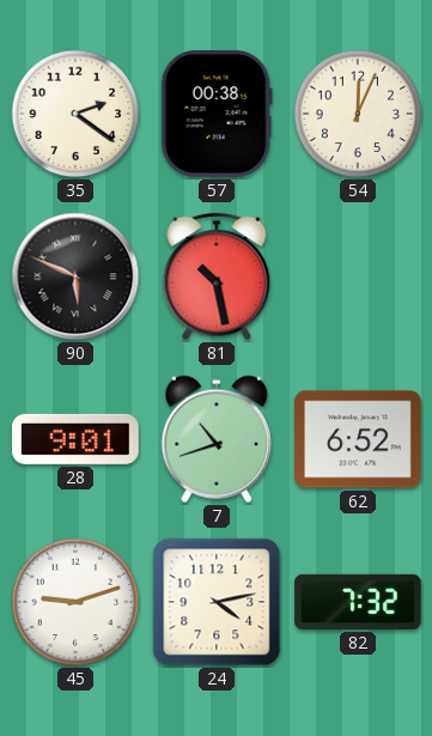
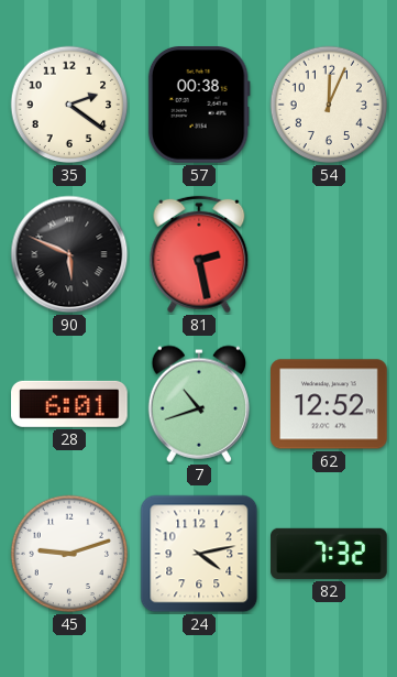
81: 10:28 -> 2:28 (199, 254)
28: 9:01 -> 6:01 (70, 404)
62: 6:52 -> 12:52 (330, 404)
